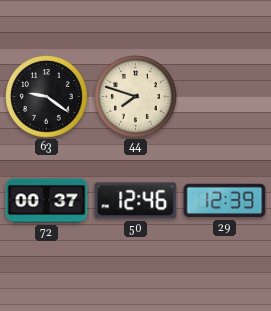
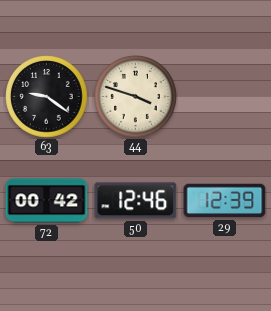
44: 7:48 -> 3:48 (136, 97)
72: 00:37 -> 00:42 (47, 201)
